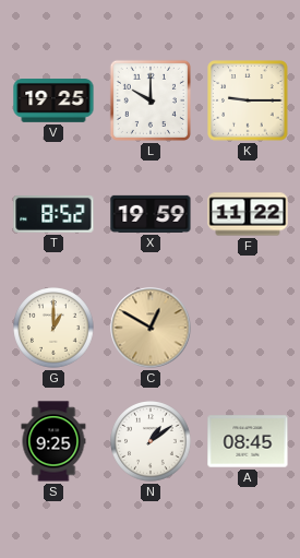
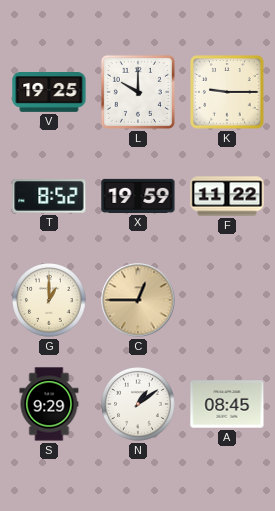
C: 12:50 -> 12:45 (138, 300)
S: 9:25 -> 9:29 (49, 404)
